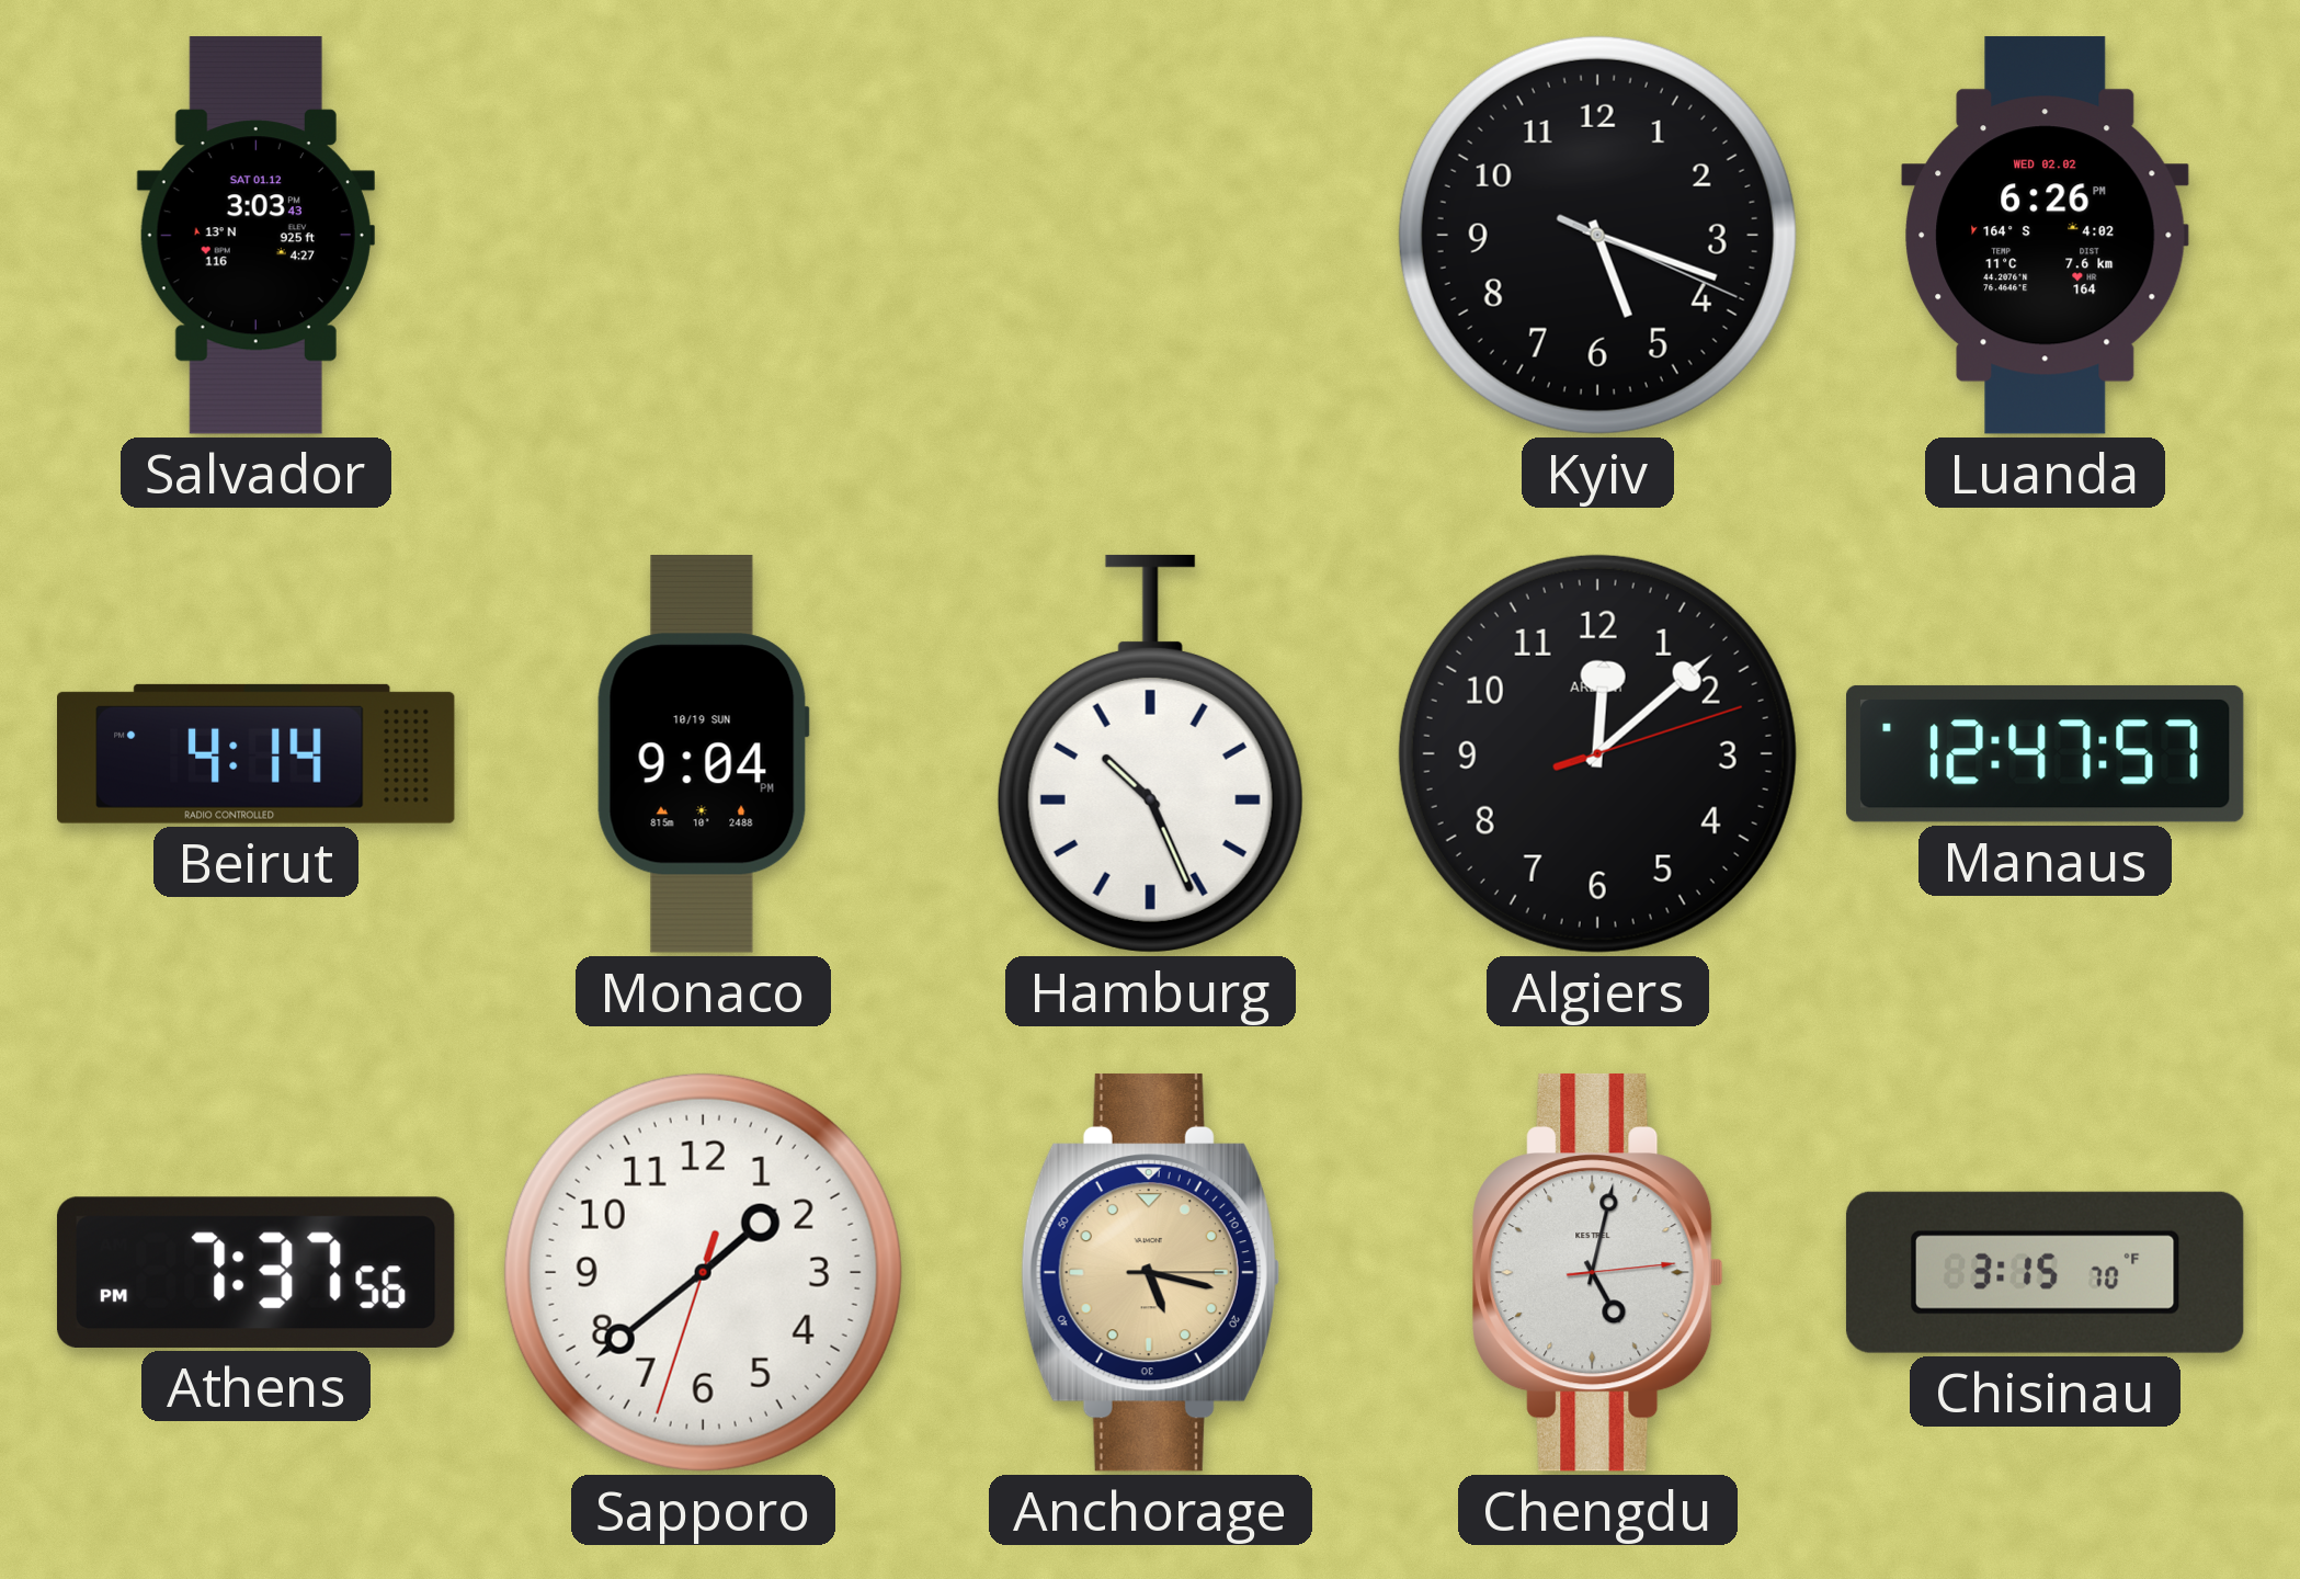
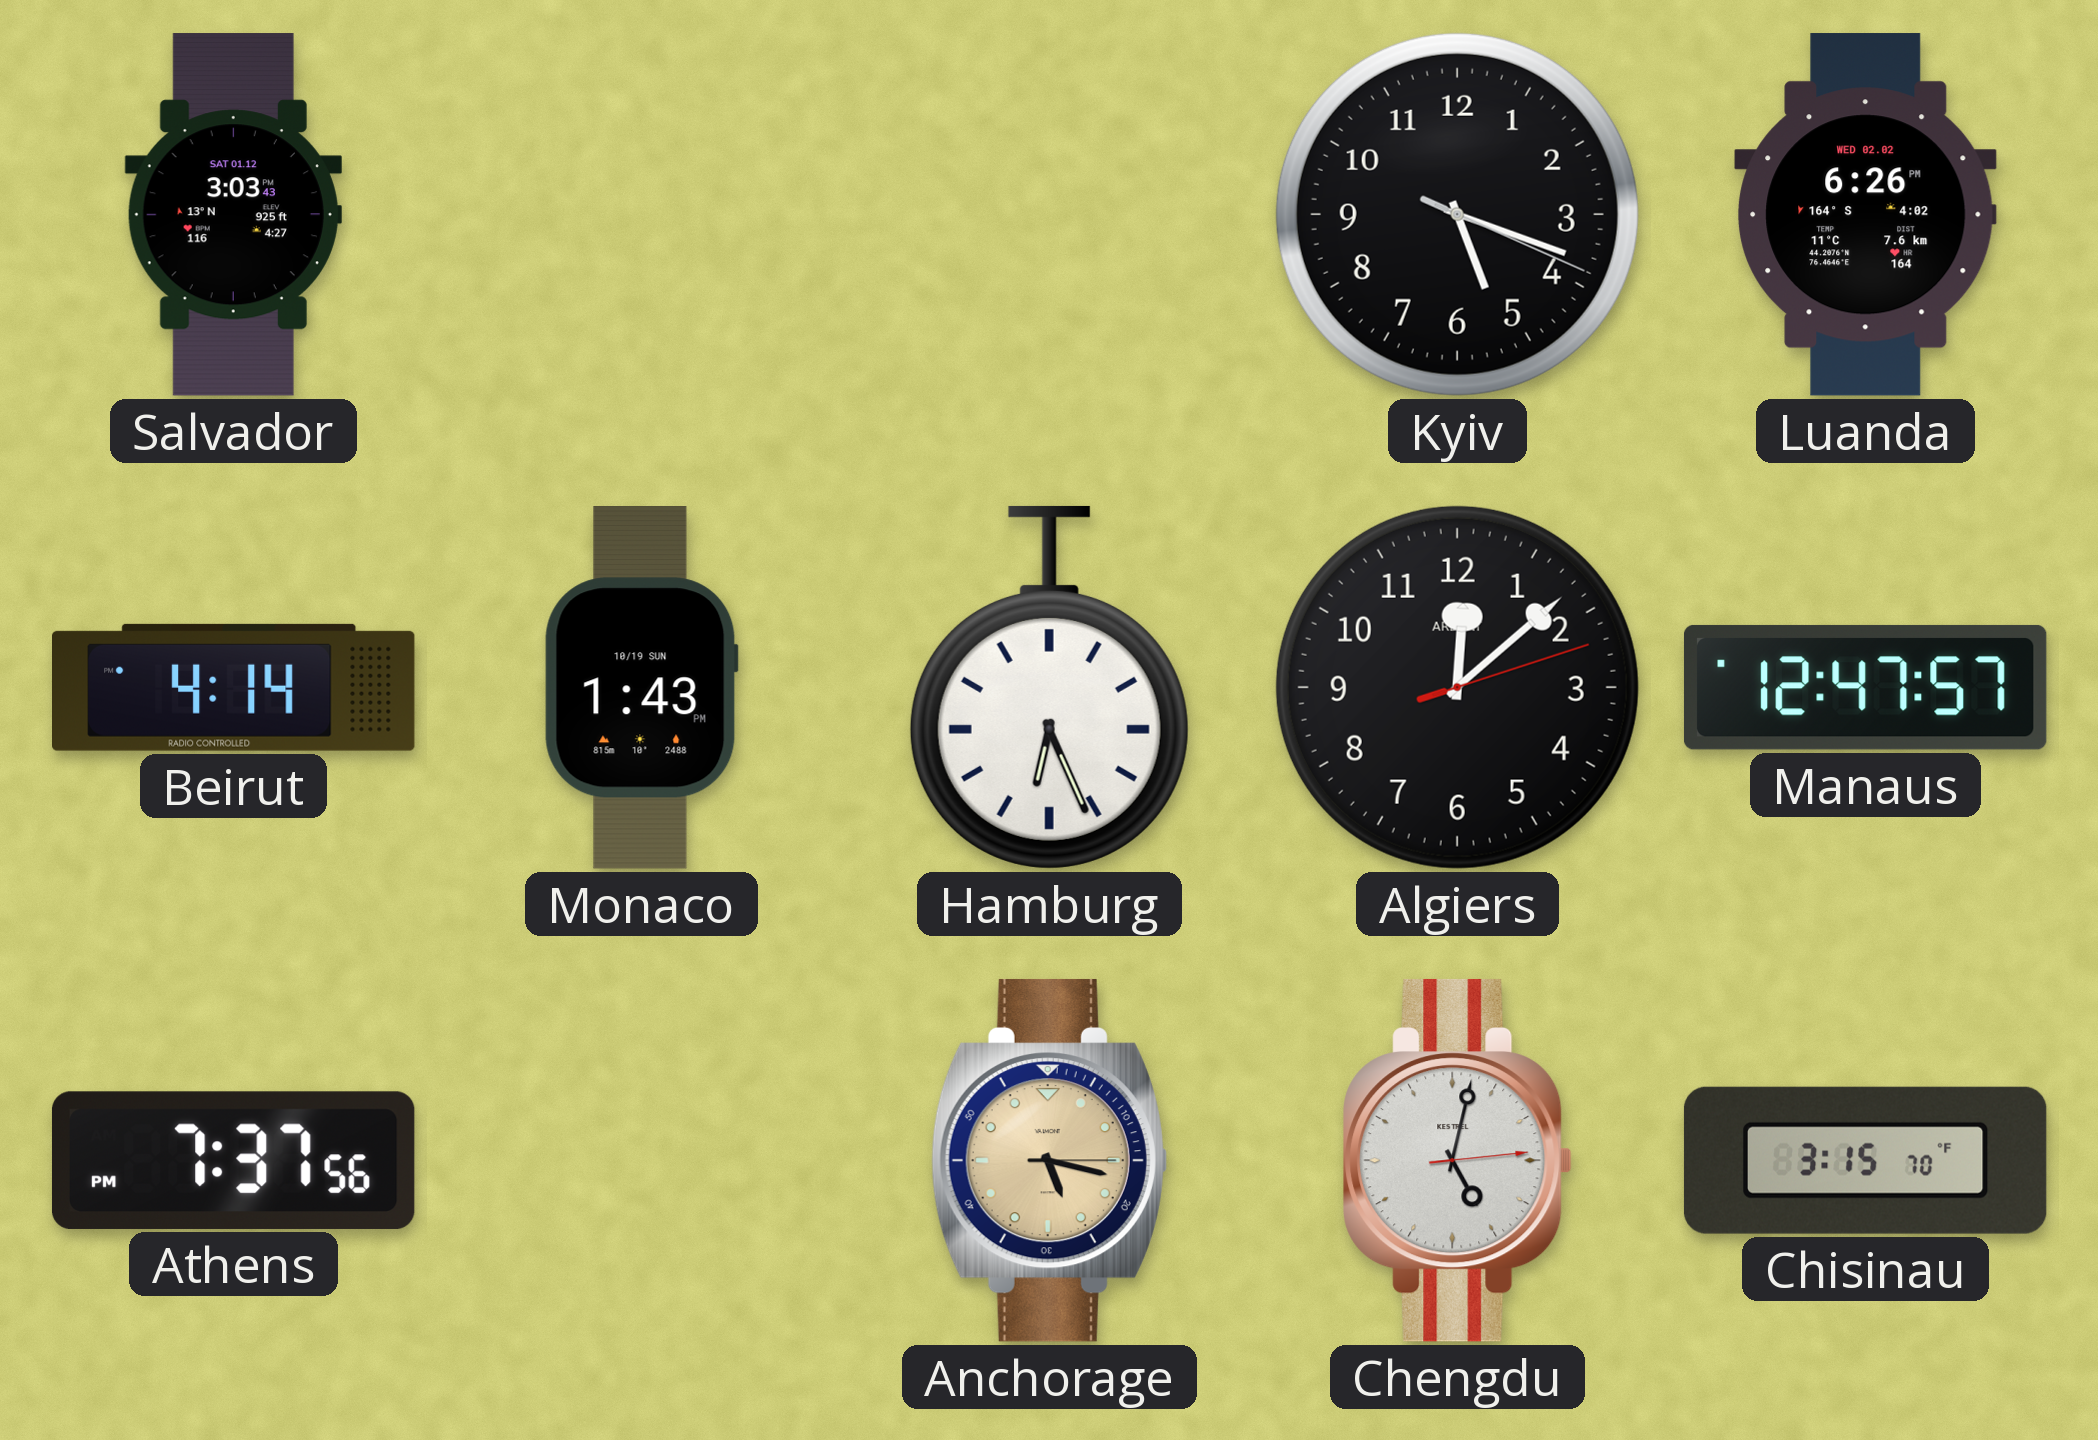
Monaco: 9:04 -> 1:43 (641, 688)
Hamburg: 10:26 -> 6:26 (1049, 687)
Sapporo: 1:38 -> none (703, 1272)
